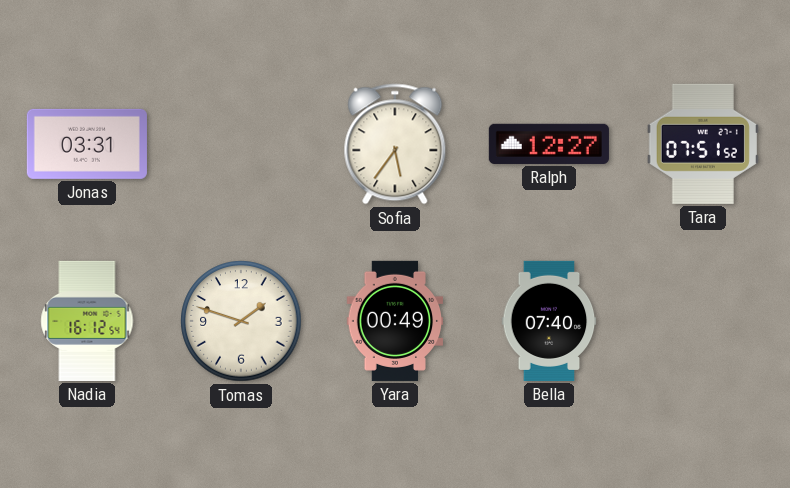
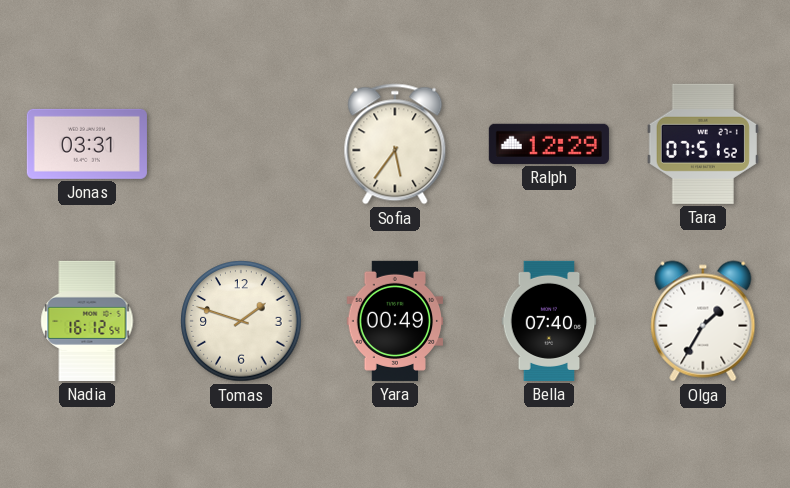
Ralph: 12:27 -> 12:29 (549, 144)
Olga: none -> 1:35 (703, 321)
